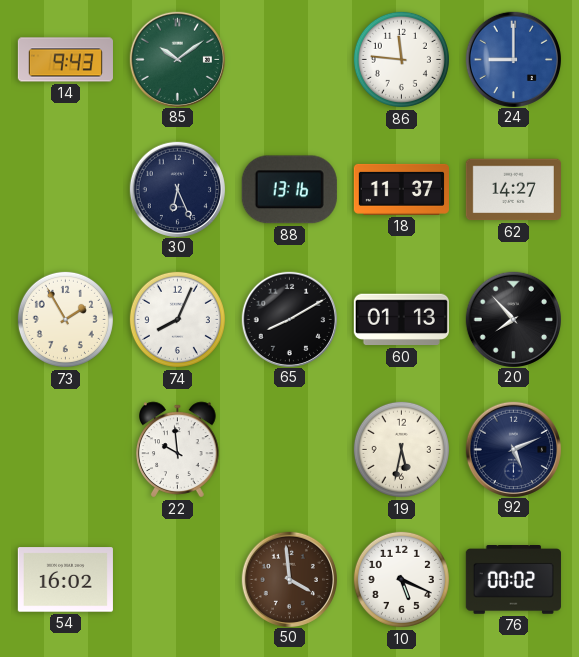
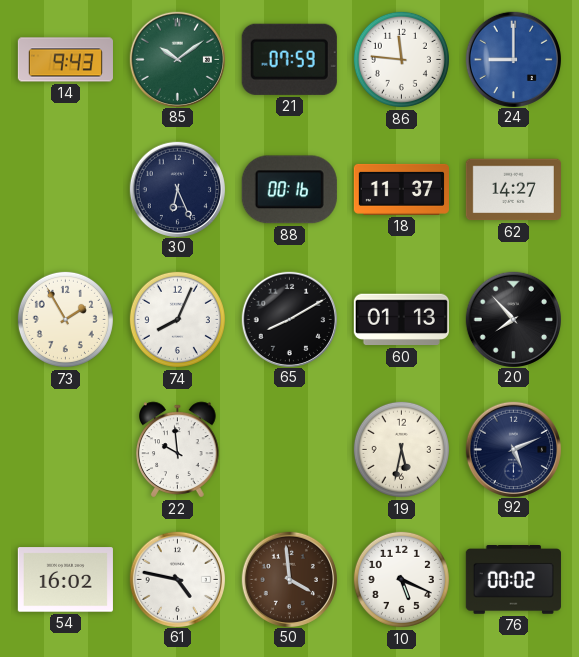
21: none -> 07:59 (289, 59)
88: 13:16 -> 00:16 (289, 190)
61: none -> 4:47 (177, 579)
